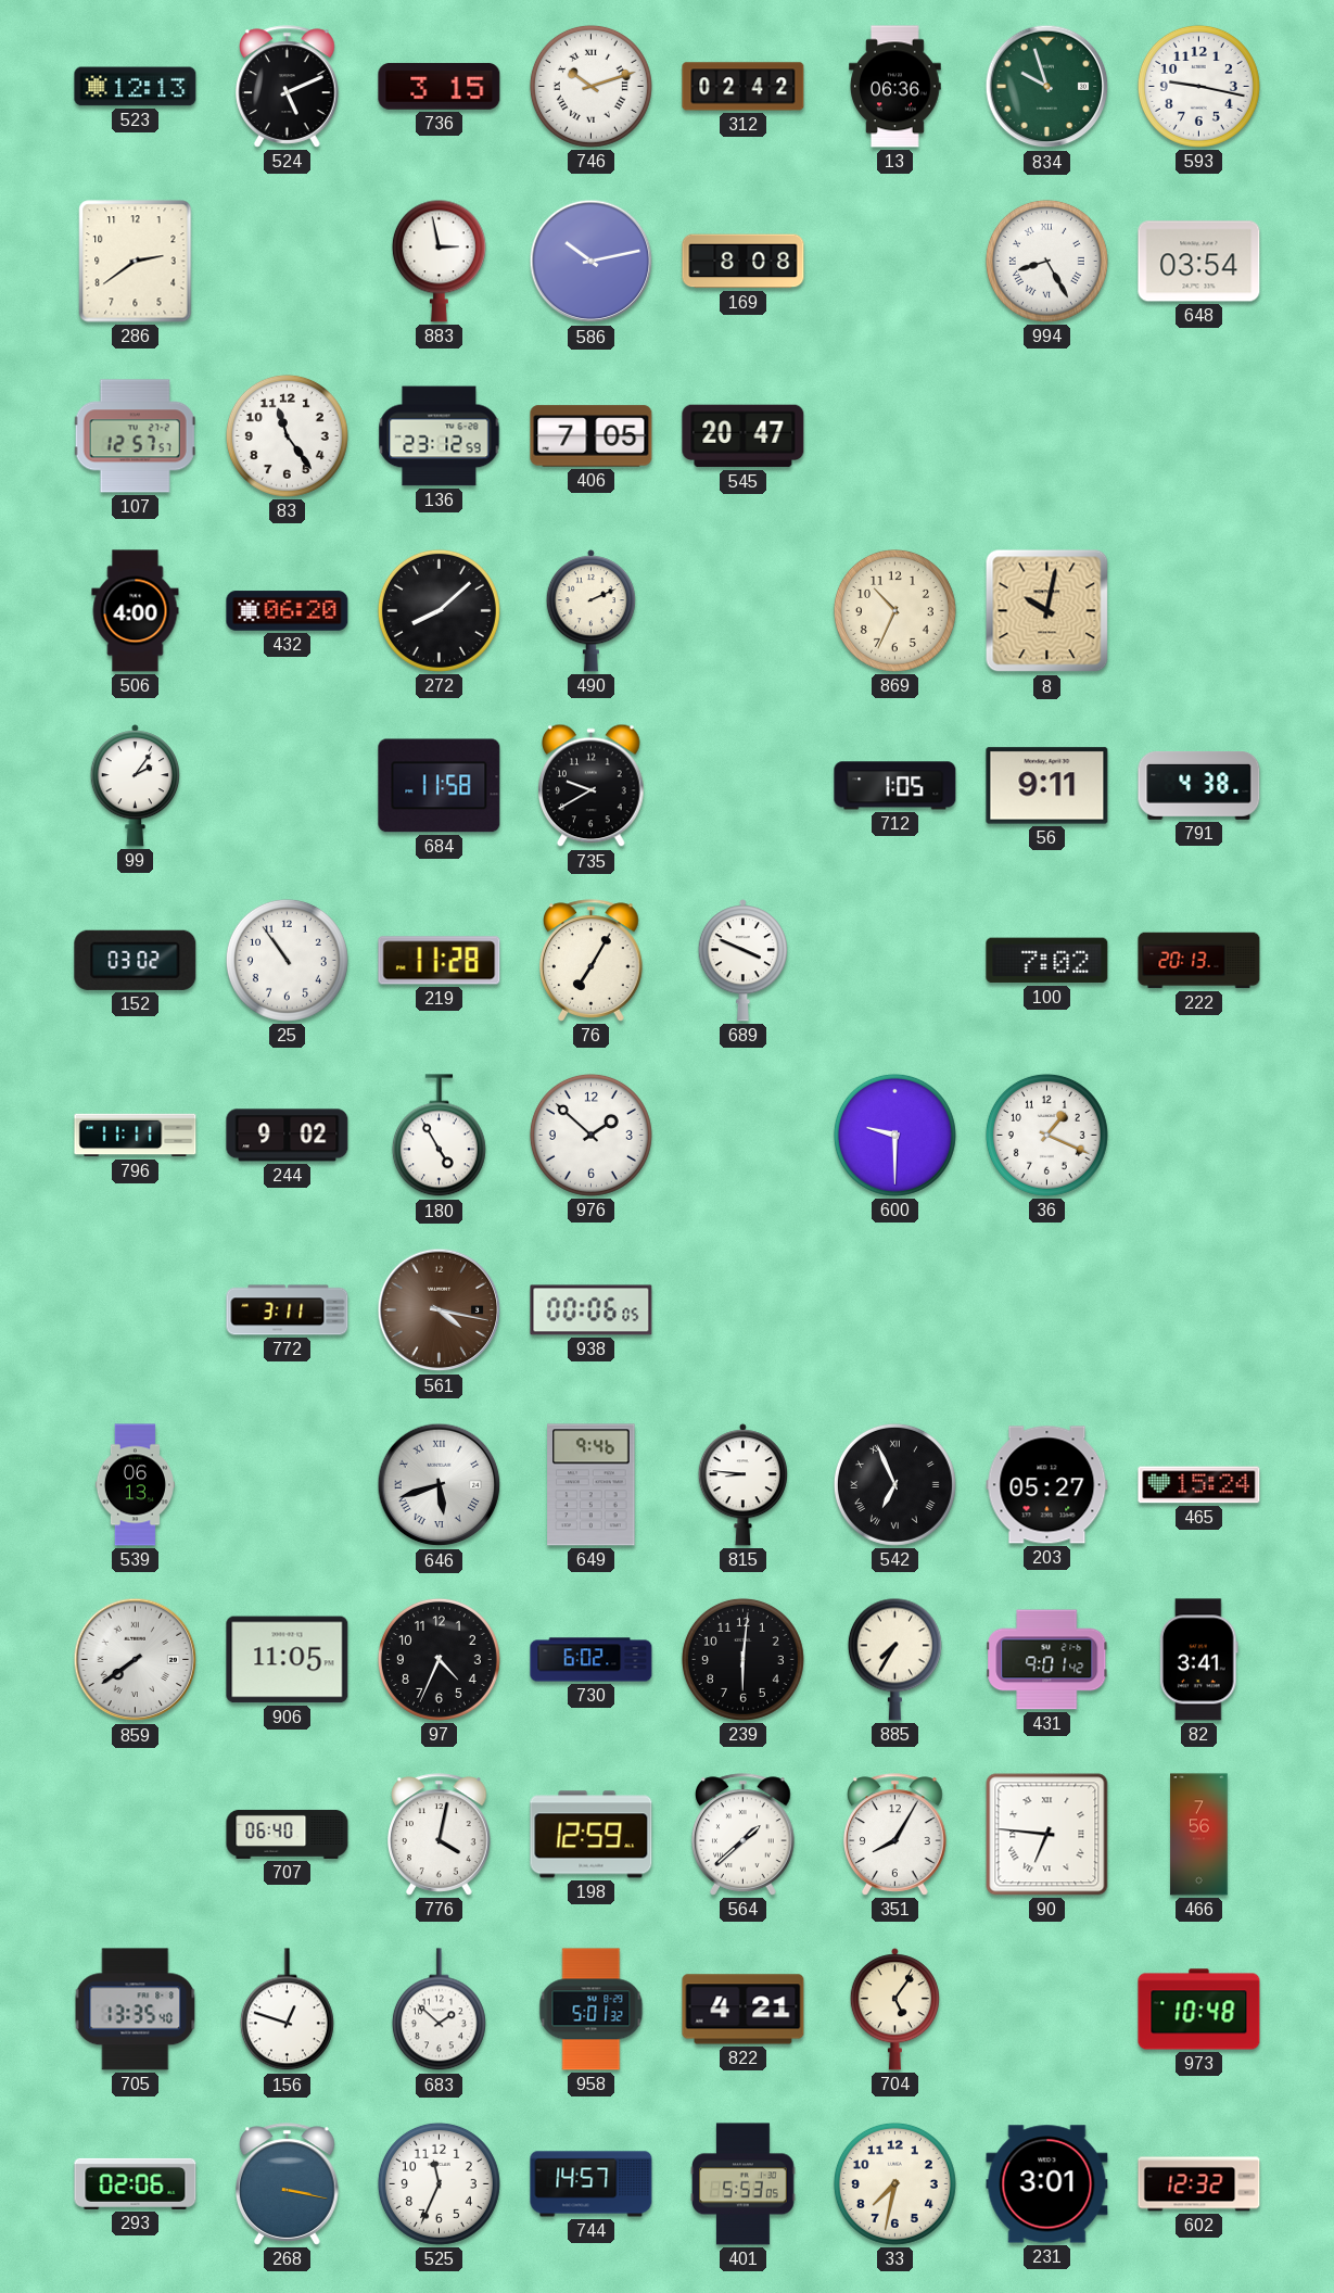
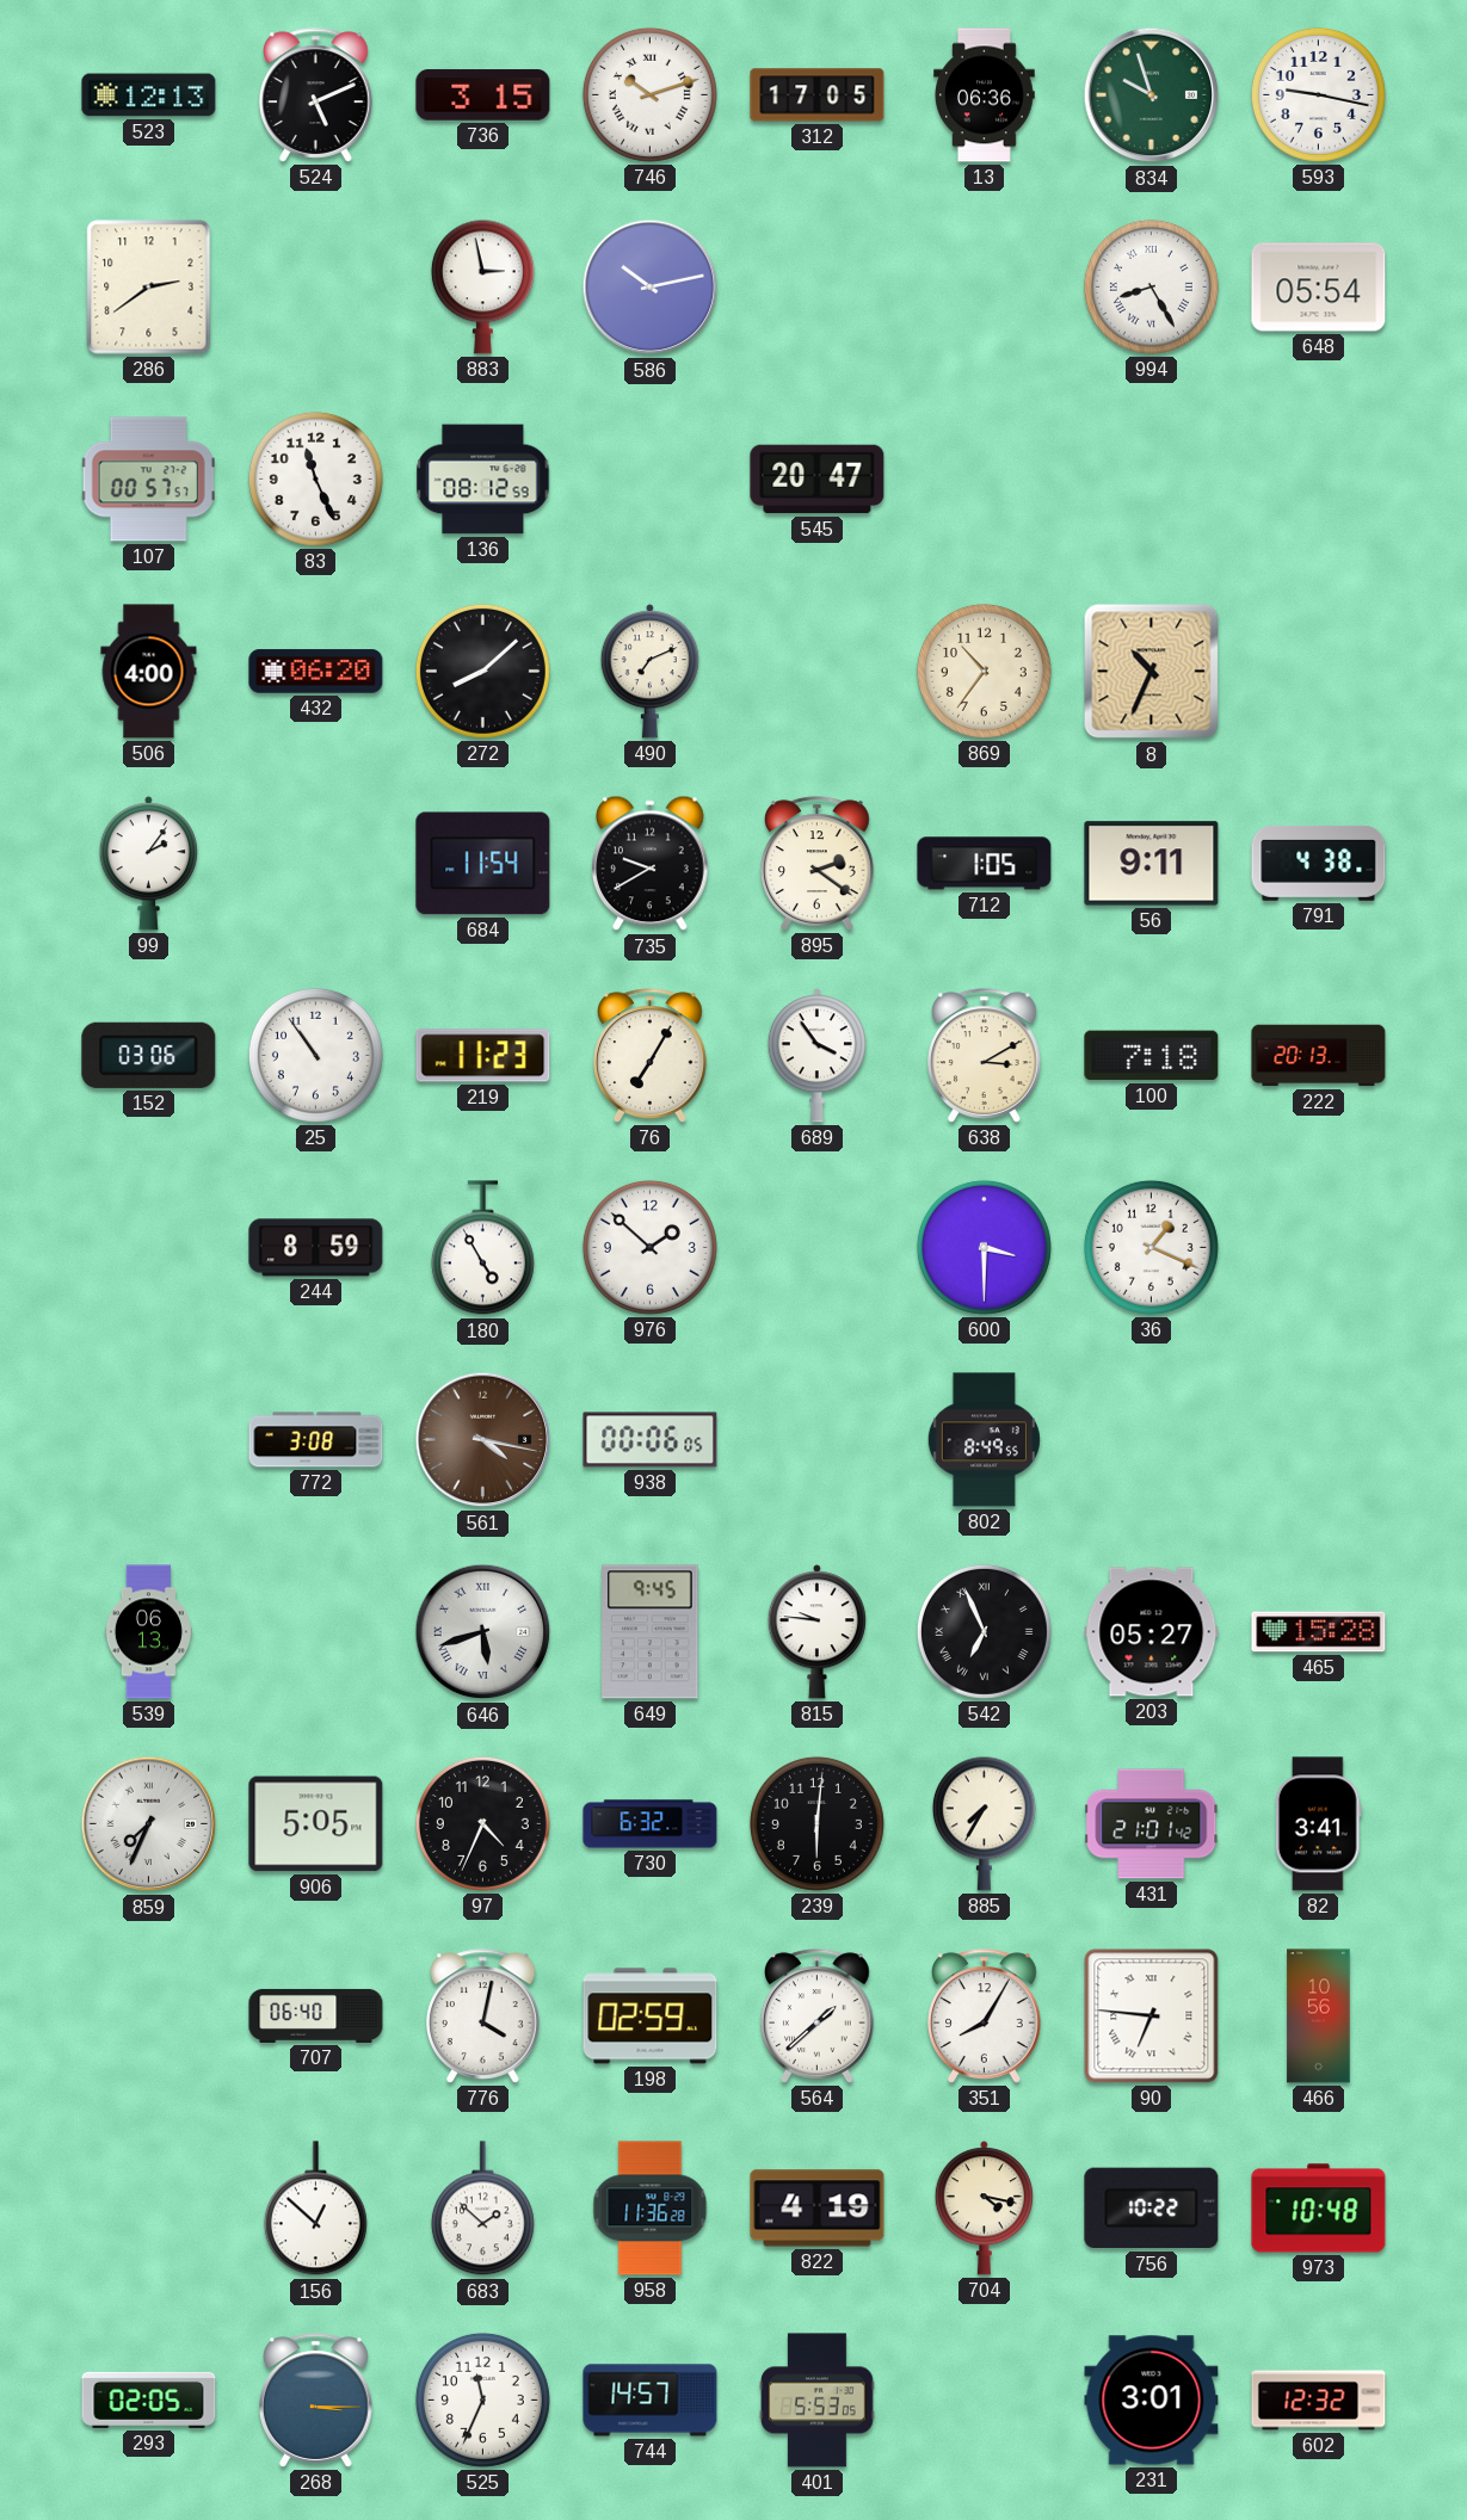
312: 02:42 -> 17:05 (818, 95)
169: 8:08 -> none (744, 262)
648: 03:54 -> 05:54 (1319, 288)
107: 12:57 -> 00:57 (148, 480)
83: 11:24 -> 11:26 (315, 478)
136: 23:12 -> 08:12 (483, 480)
406: 7:05 -> none (592, 436)
490: 2:11 -> 7:11 (649, 672)
869: 10:34 -> 10:36 (984, 671)
8: 10:02 -> 10:34 (1152, 672)
684: 11:58 -> 11:54 (483, 864)
895: none -> 2:21 (818, 864)
152: 03:02 -> 03:06 (149, 1055)
219: 11:28 -> 11:23 (483, 1056)
689: 3:49 -> 3:54 (816, 1056)
638: none -> 3:10 (985, 1056)
100: 7:02 -> 7:18 (1152, 1056)
796: 11:11 -> none (136, 1136)
244: 9:02 -> 8:59 (316, 1248)
600: 9:30 -> 3:30 (984, 1247)
772: 3:11 -> 3:08 (316, 1440)
802: none -> 8:49 (984, 1440)
649: 9:46 -> 9:45 (651, 1632)
815: 8:46 -> 9:46 (816, 1632)
465: 15:24 -> 15:28 (1319, 1632)
859: 7:39 -> 7:34 (149, 1824)
906: 11:05 -> 5:05 (316, 1824)
730: 6:02 -> 6:32 (651, 1824)
431: 9:01 -> 21:01 (1152, 1824)
198: 12:59 -> 02:59 (651, 2016)
466: 7:56 -> 10:56 (1319, 2016)
705: 13:35 -> none (136, 2010)
156: 12:48 -> 12:52 (315, 2209)
958: 5:01 -> 11:36 (651, 2209)
822: 4:21 -> 4:19 (818, 2209)
704: 5:06 -> 4:17 (984, 2209)
756: none -> 10:22 (1152, 2209)
293: 02:06 -> 02:05 (149, 2399)
268: 3:17 -> 3:15 (316, 2401)
33: 7:32 -> none (894, 2183)
